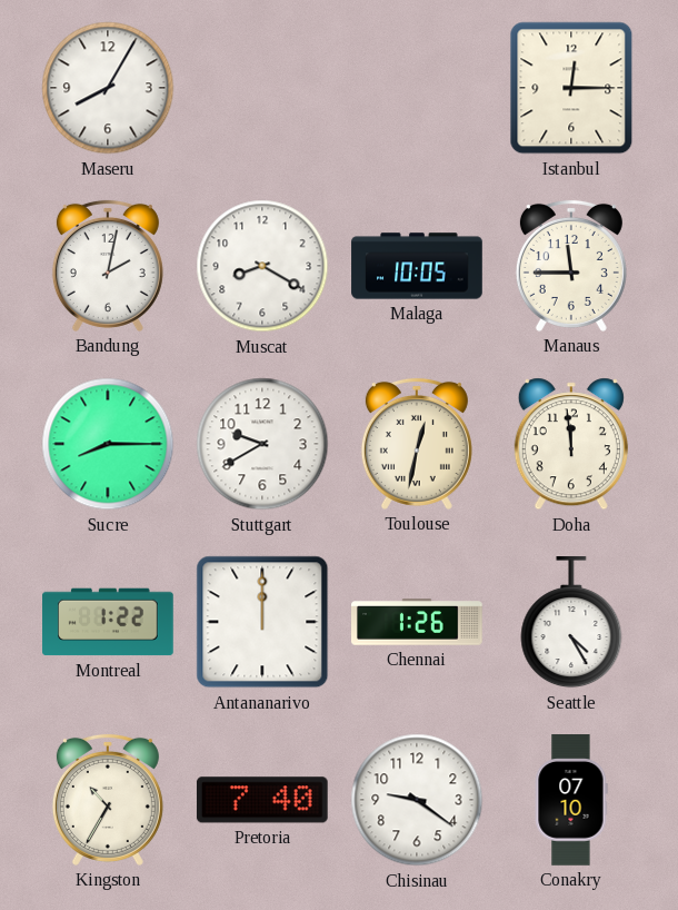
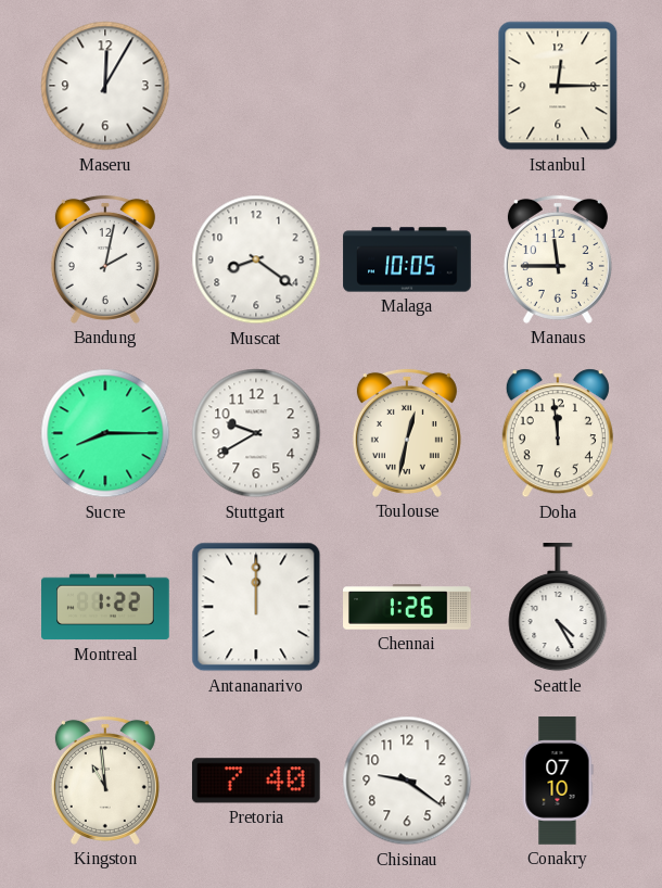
Maseru: 8:05 -> 12:05 (105, 86)
Muscat: 8:20 -> 8:21 (256, 259)
Kingston: 10:35 -> 10:59 (105, 781)
